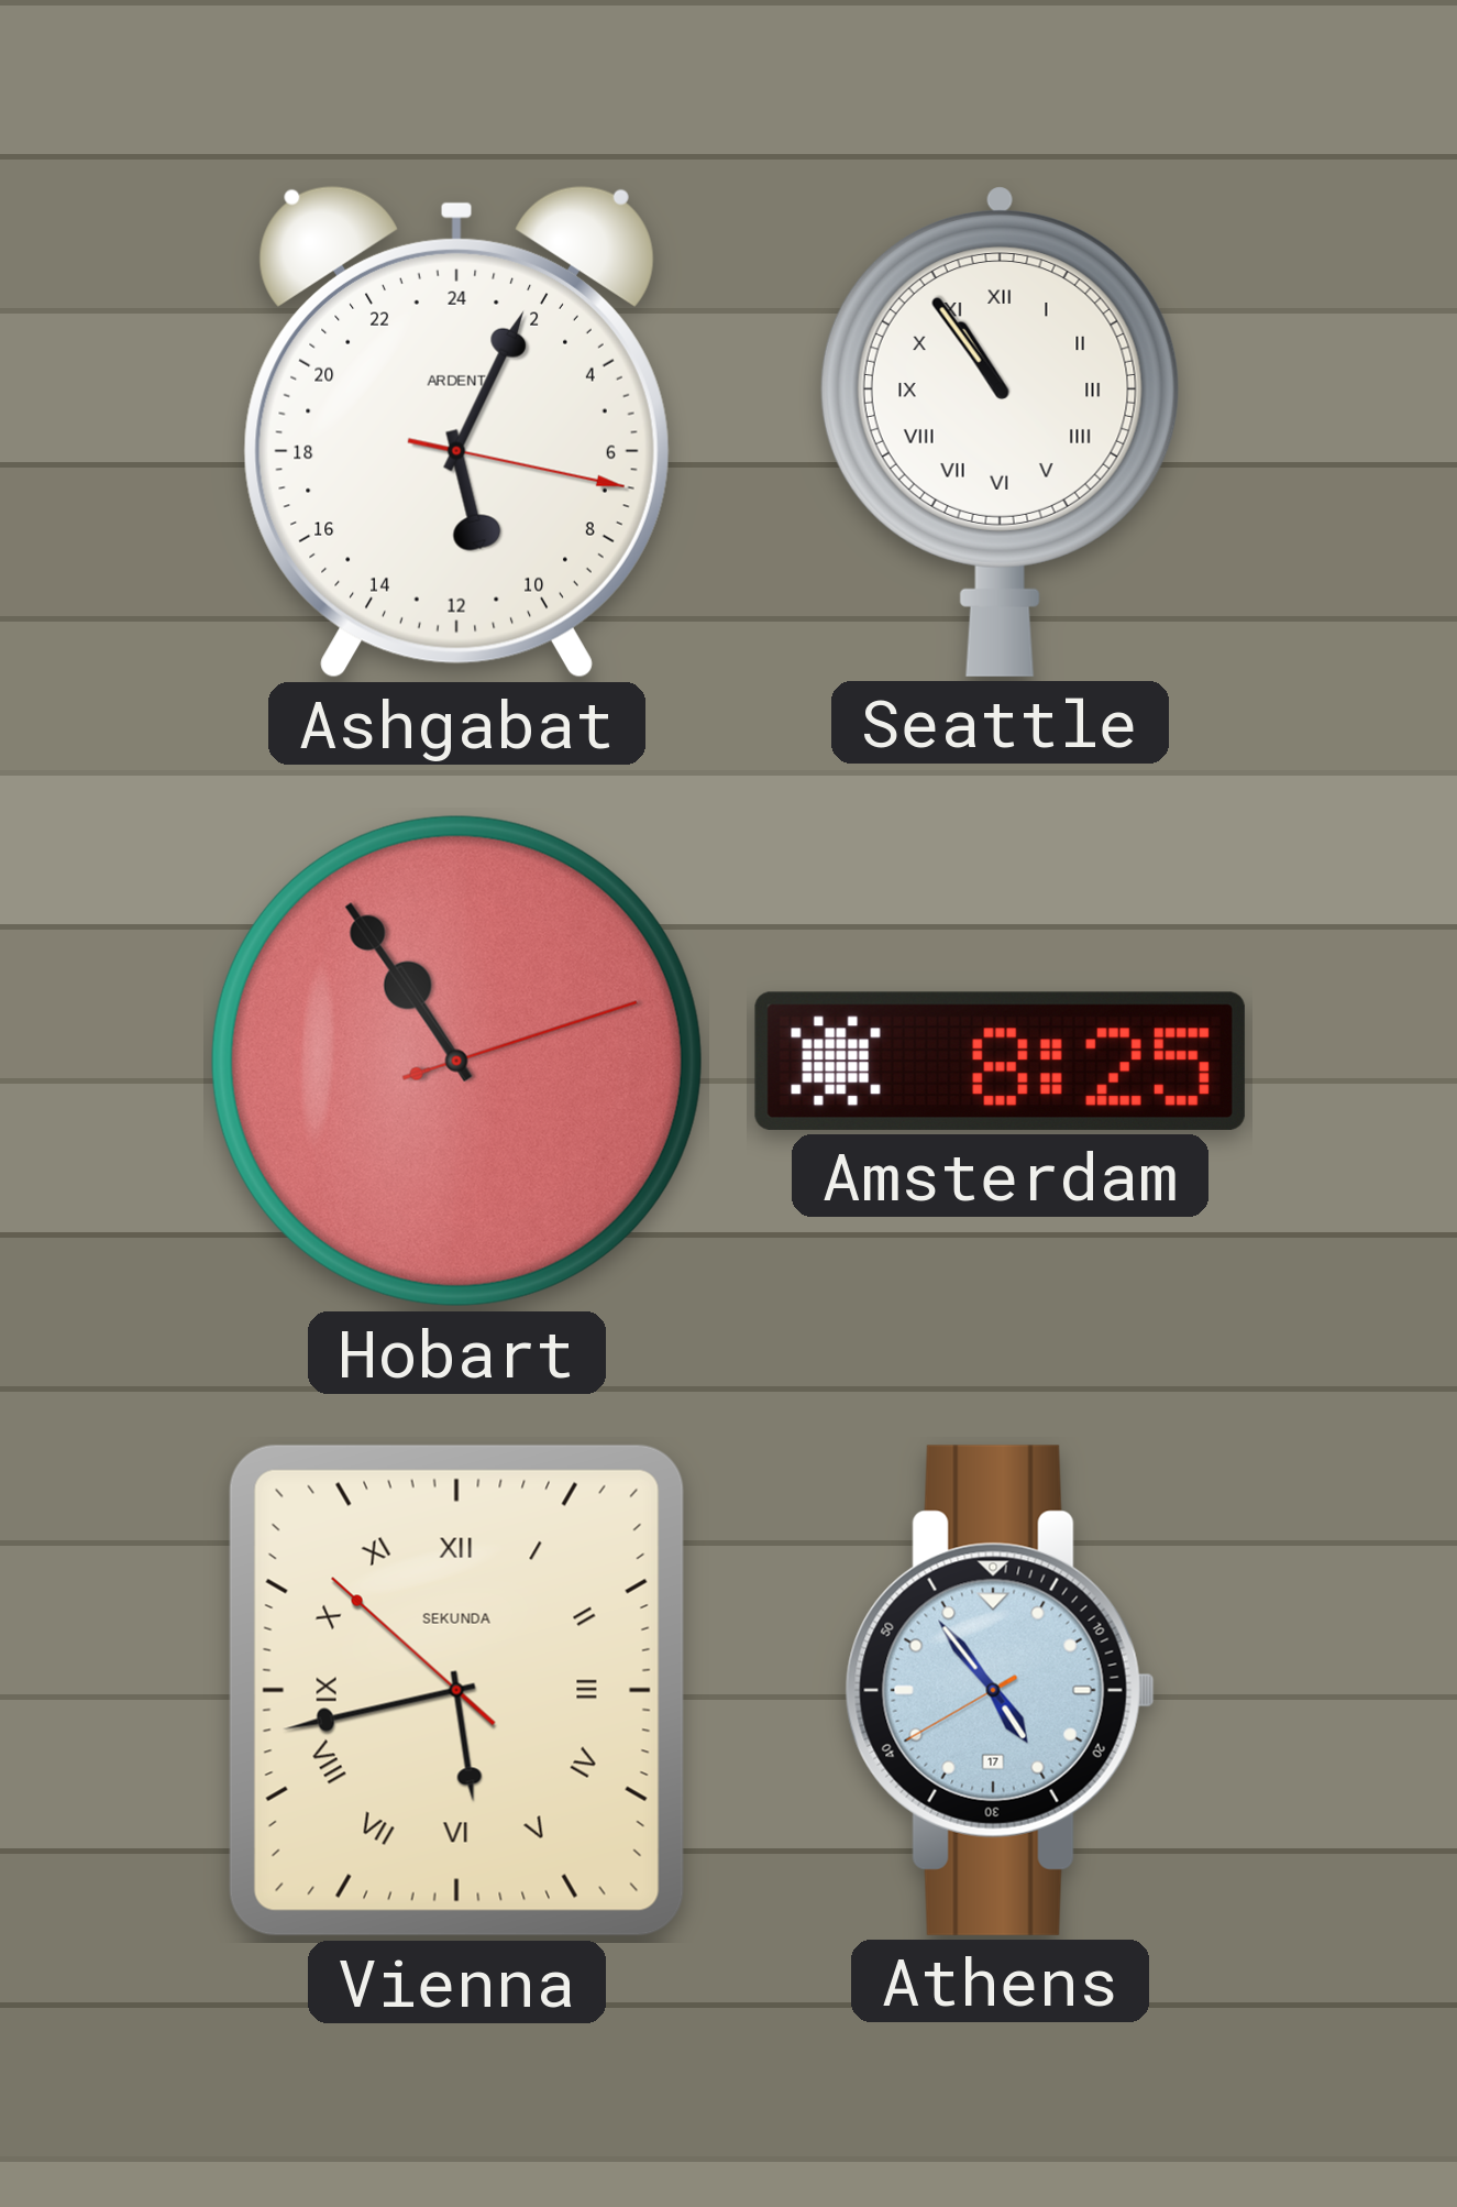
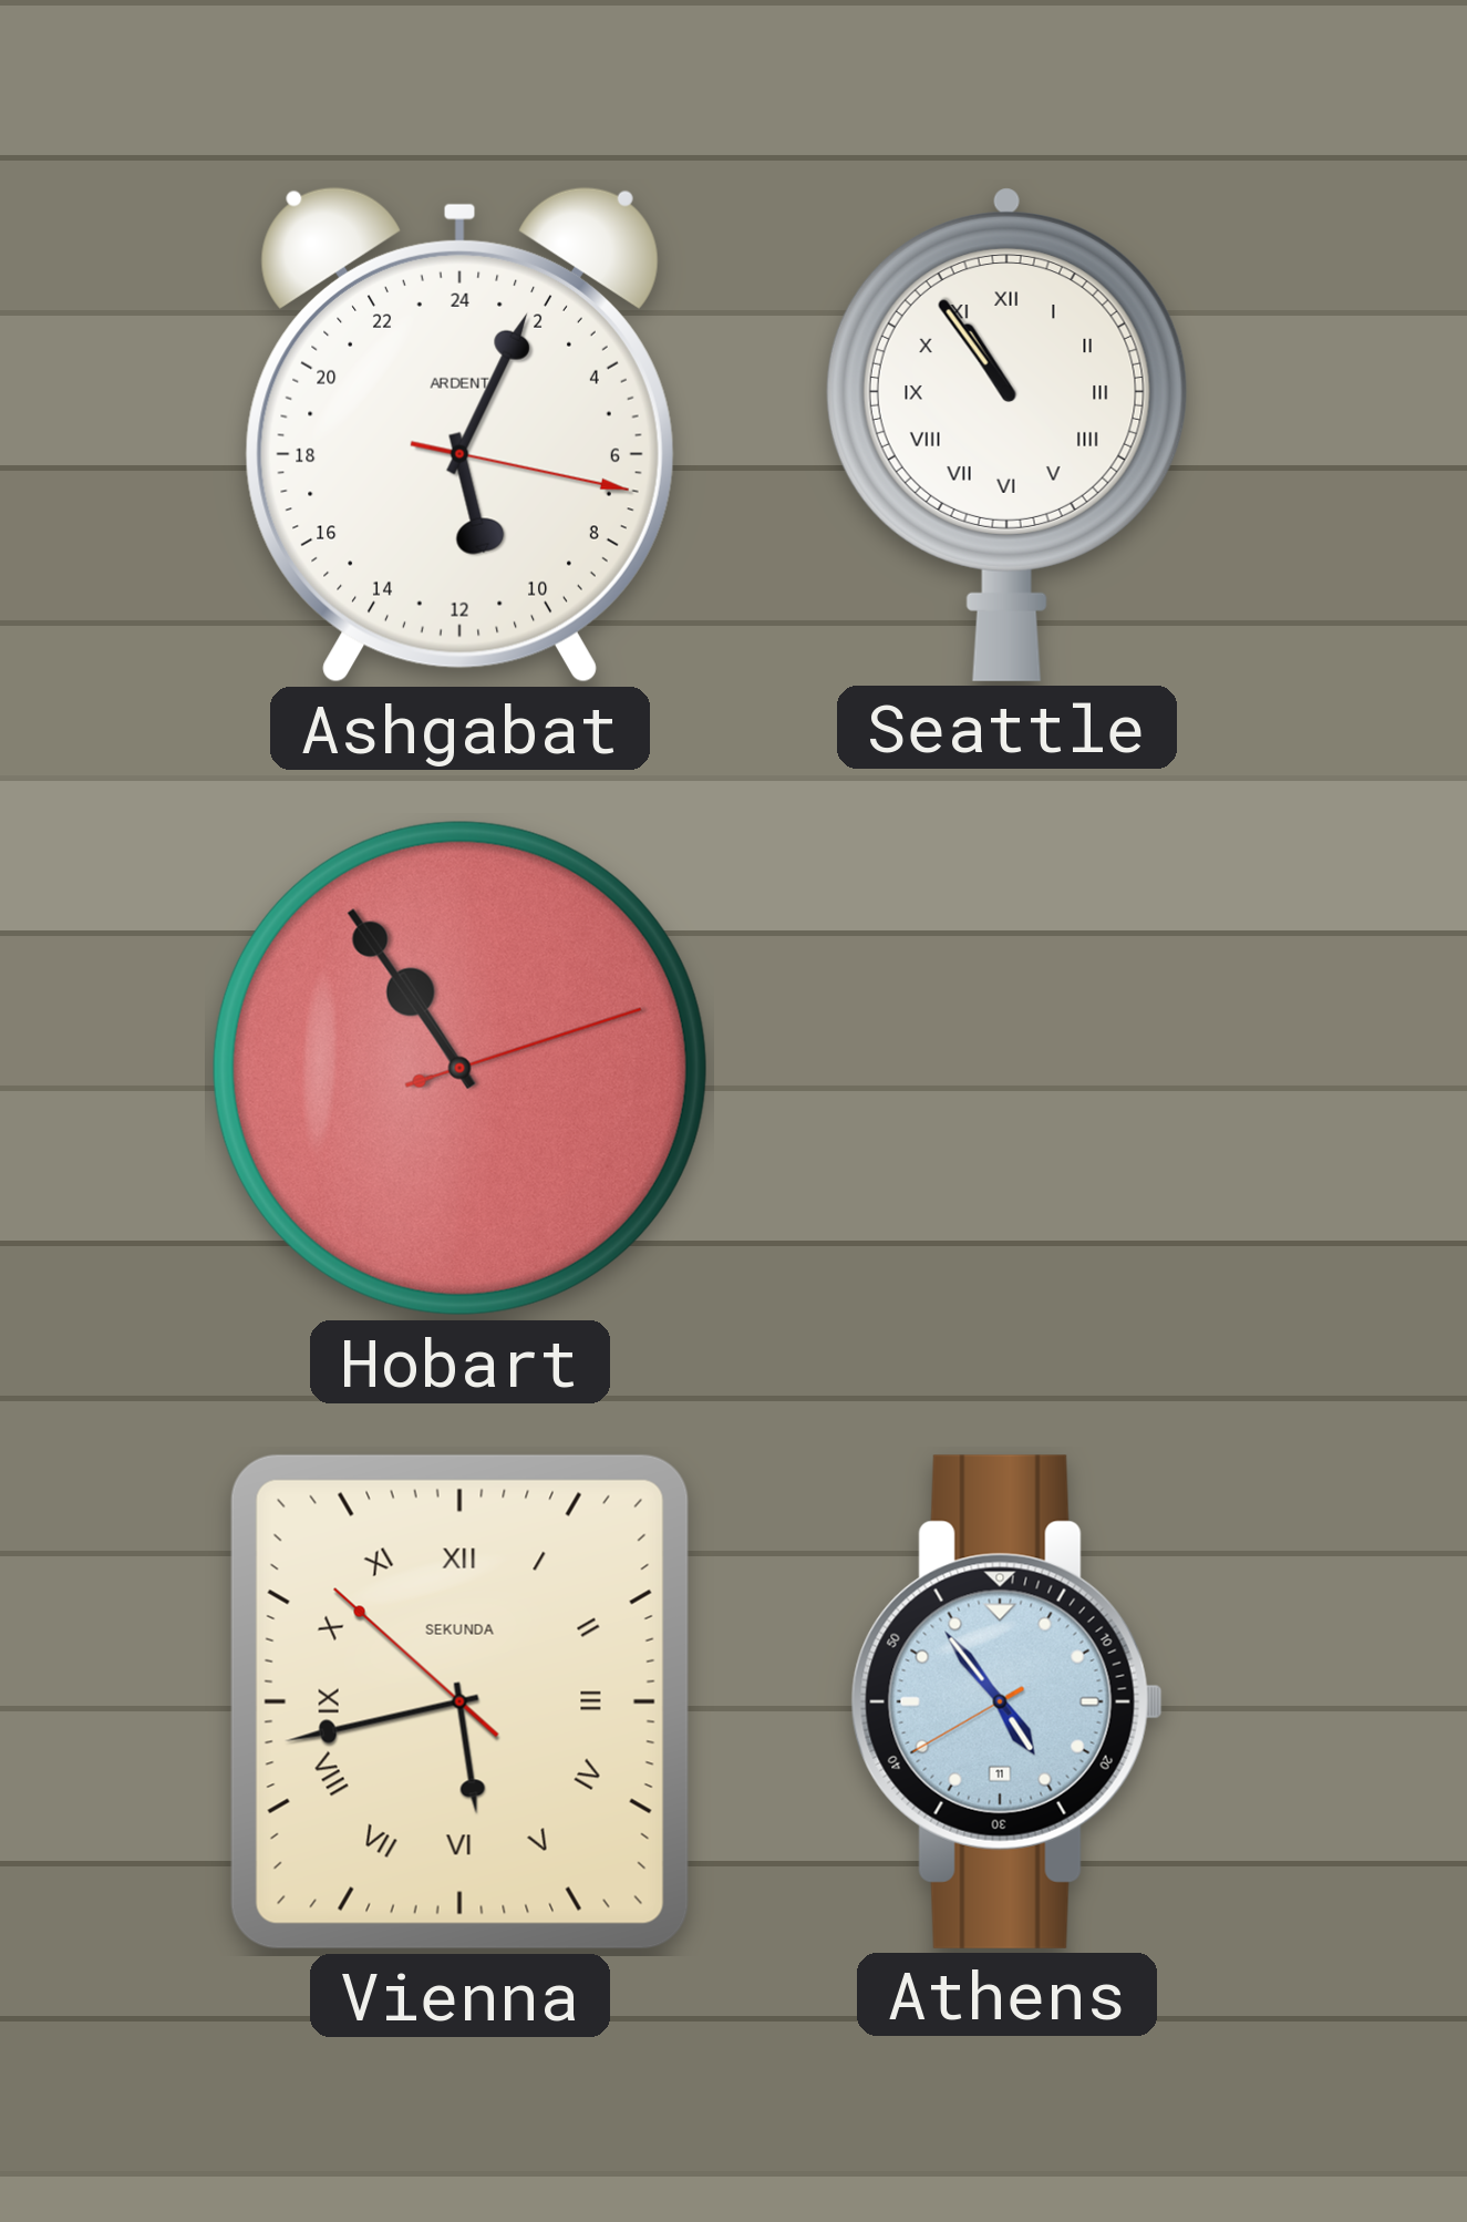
Amsterdam: 8:25 -> none (1000, 1061)
Athens date: 17 -> 11 (1006, 1701)
